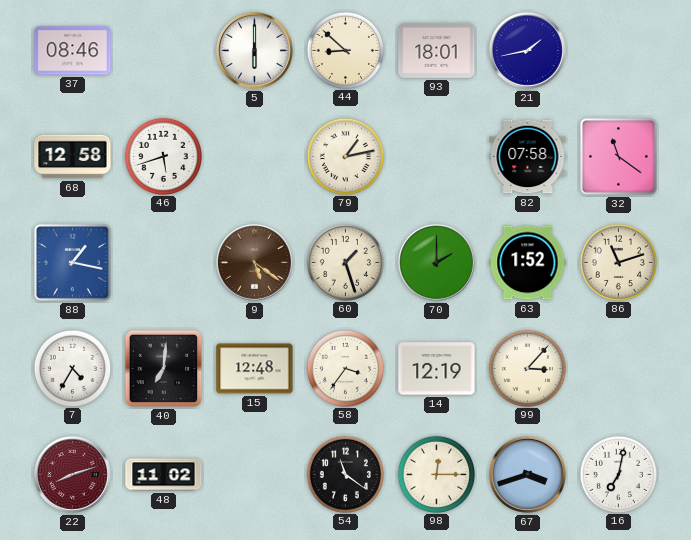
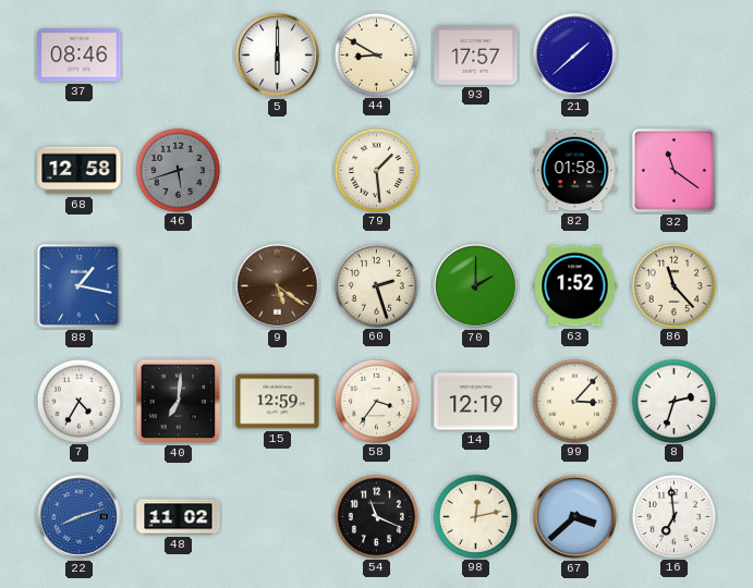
44: 8:52 -> 8:50 (376, 54)
93: 18:01 -> 17:57 (476, 56)
21: 1:43 -> 1:38 (575, 56)
46 dial: white -> grey (178, 170)
79: 1:13 -> 1:29 (376, 170)
82: 07:58 -> 01:58 (575, 171)
60: 1:27 -> 2:27 (376, 285)
86: 11:12 -> 11:23 (673, 285)
15: 12:48 -> 12:59 (278, 402)
8: none -> 2:33 (673, 401)
22 dial: burgundy -> blue (80, 517)
54: 11:21 -> 11:19 (376, 516)
98: 12:15 -> 12:13 (475, 516)
67: 3:42 -> 3:38 (575, 517)
16: 7:02 -> 6:59 (673, 516)
